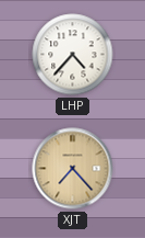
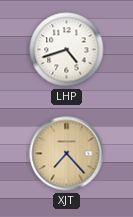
LHP: 4:37 -> 4:42 (67, 50)
